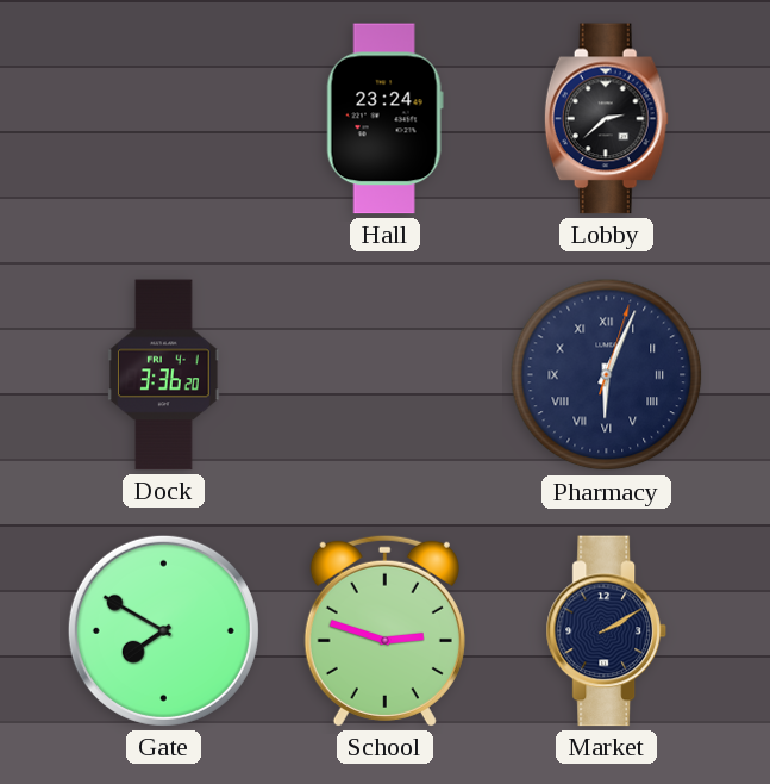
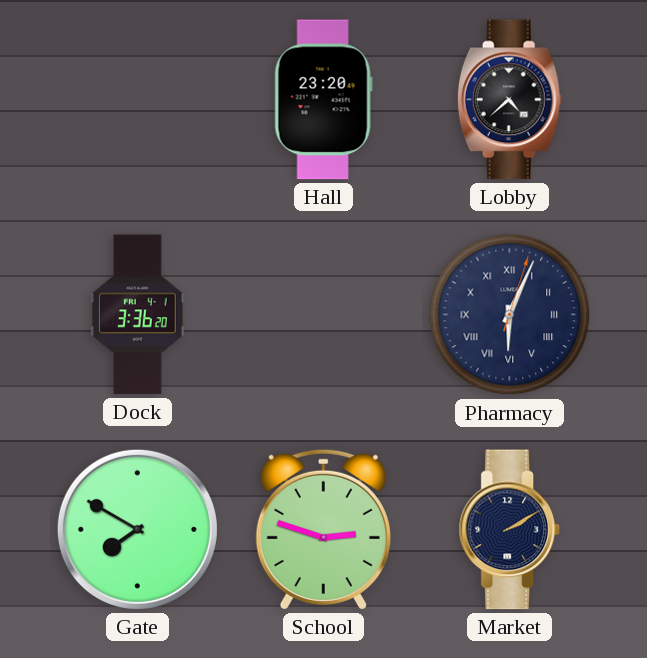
Hall: 23:24 -> 23:20 (323, 100)
Lobby: 2:38 -> 4:38 (509, 100)
